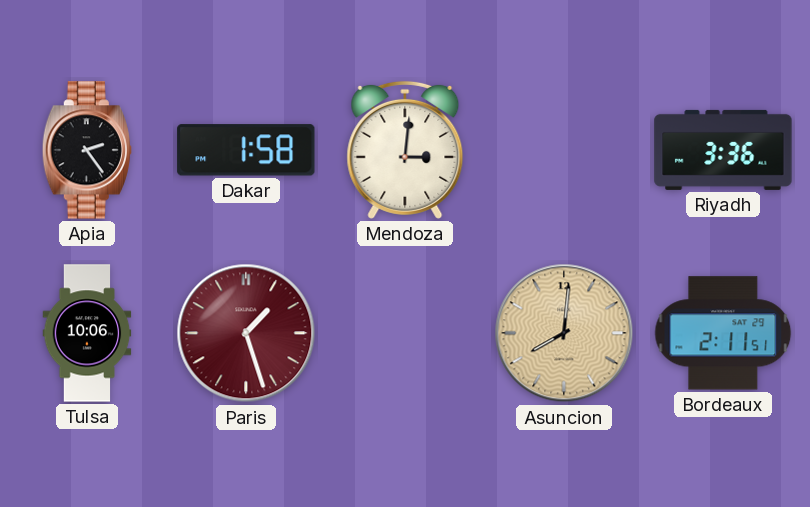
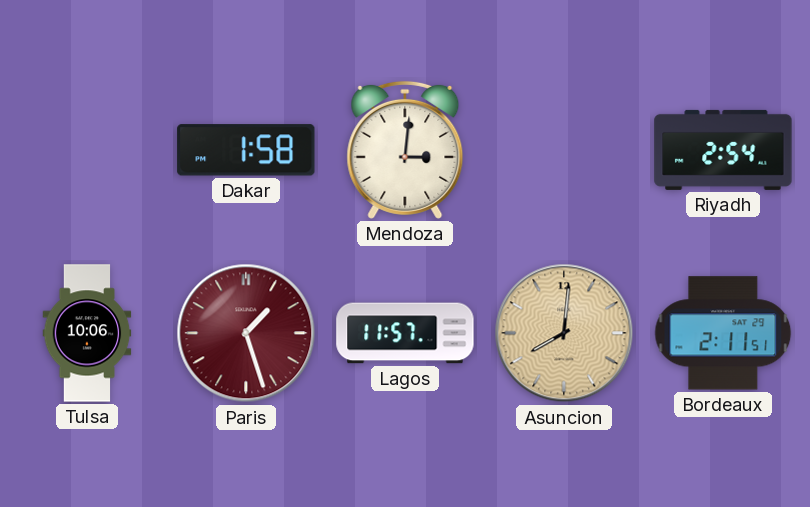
Apia: 2:24 -> none (87, 150)
Riyadh: 3:36 -> 2:54 (723, 150)
Lagos: none -> 11:57 (405, 333)
